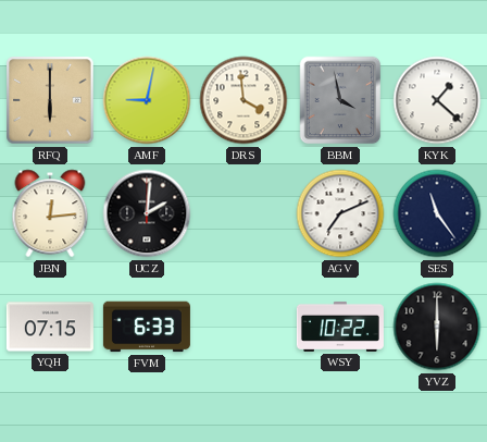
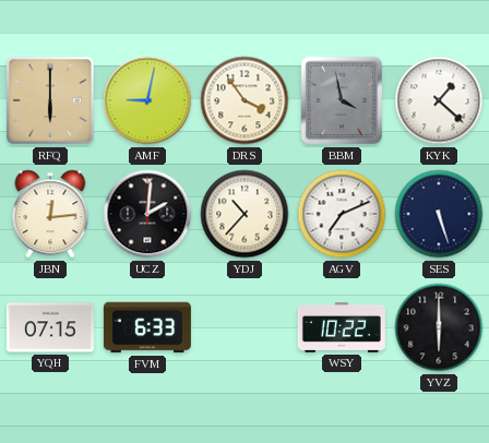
DRS: 3:59 -> 3:54 (244, 100)
YDJ: none -> 10:37 (244, 214)
SES: 11:24 -> 5:27 (439, 214)
